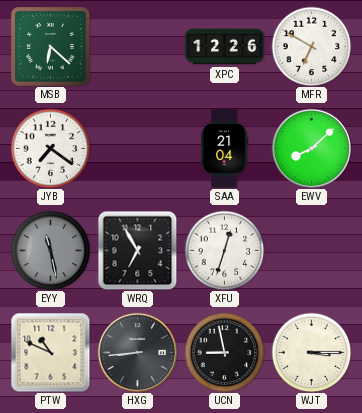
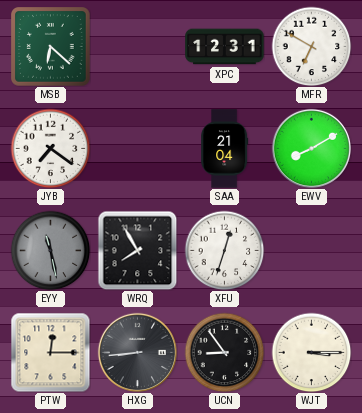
XPC: 12:26 -> 12:31 (225, 47)
EWV: 8:08 -> 8:10 (311, 148)
WRQ: 6:55 -> 7:55 (137, 250)
PTW: 10:49 -> 12:15 (50, 352)
UCN: 8:58 -> 8:54 (224, 352)
